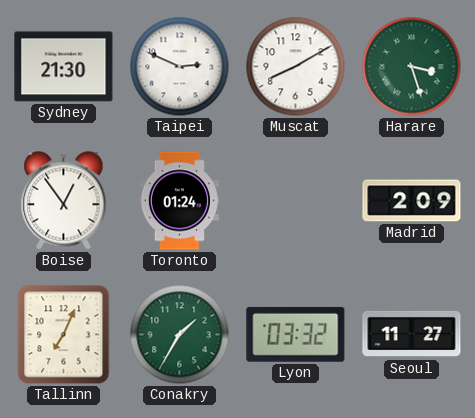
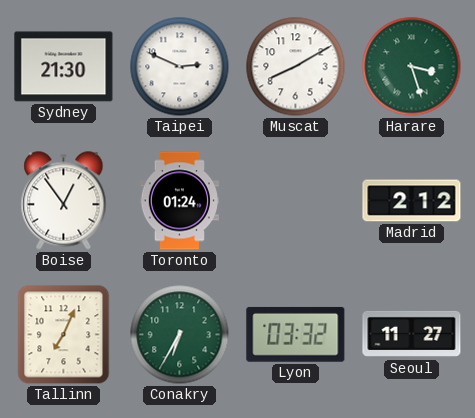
Madrid: 2:09 -> 2:12 (412, 201)
Conakry: 1:35 -> 6:35 (180, 335)
